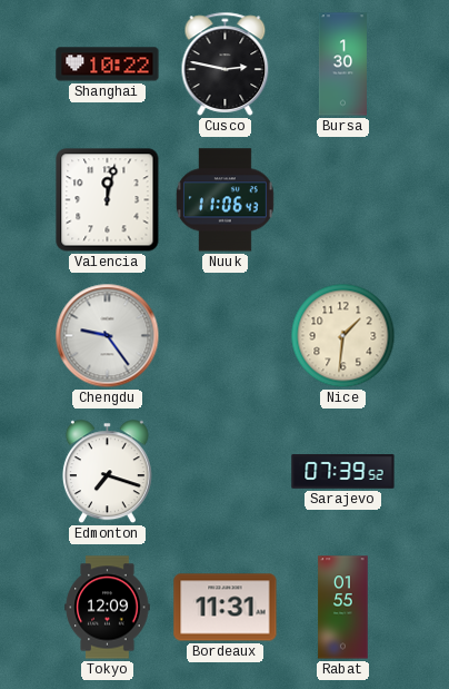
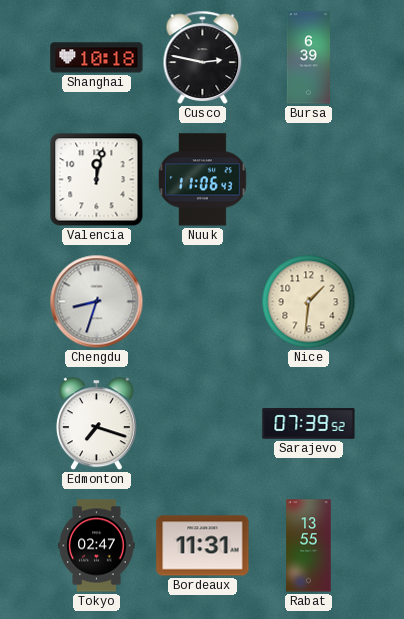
Shanghai: 10:22 -> 10:18 (97, 58)
Bursa: 1:30 -> 6:39 (308, 58)
Chengdu: 9:24 -> 8:33 (97, 302)
Tokyo: 12:09 -> 02:47 (97, 546)
Rabat: 01:55 -> 13:55 (309, 546)
